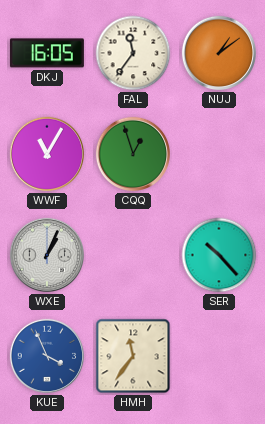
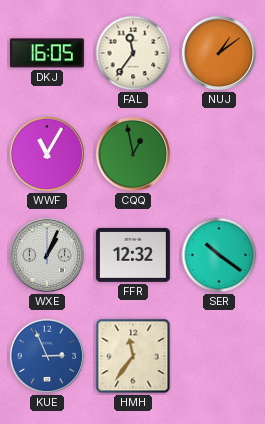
CQQ: 12:57 -> 12:58 (133, 154)
FFR: none -> 12:32 (133, 255)
SER: 10:23 -> 10:21 (219, 255)
KUE: 3:56 -> 2:56 (47, 356)
